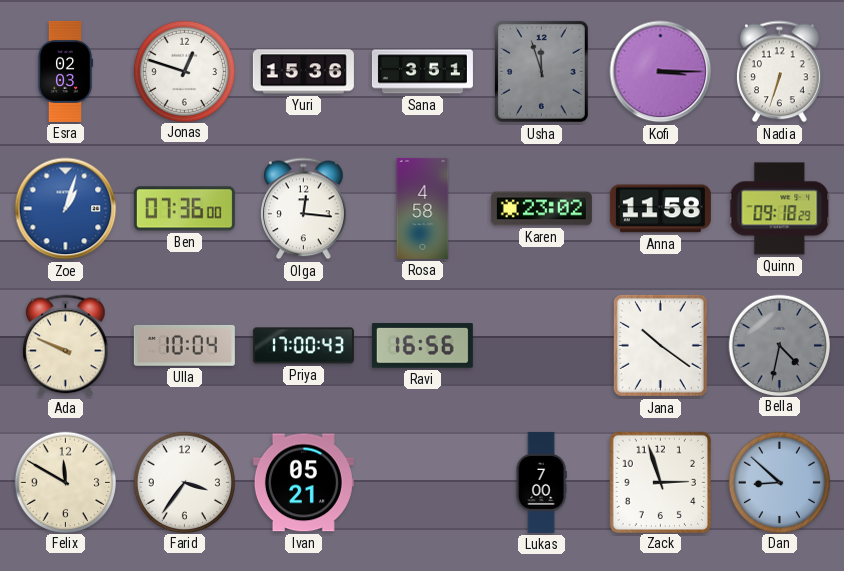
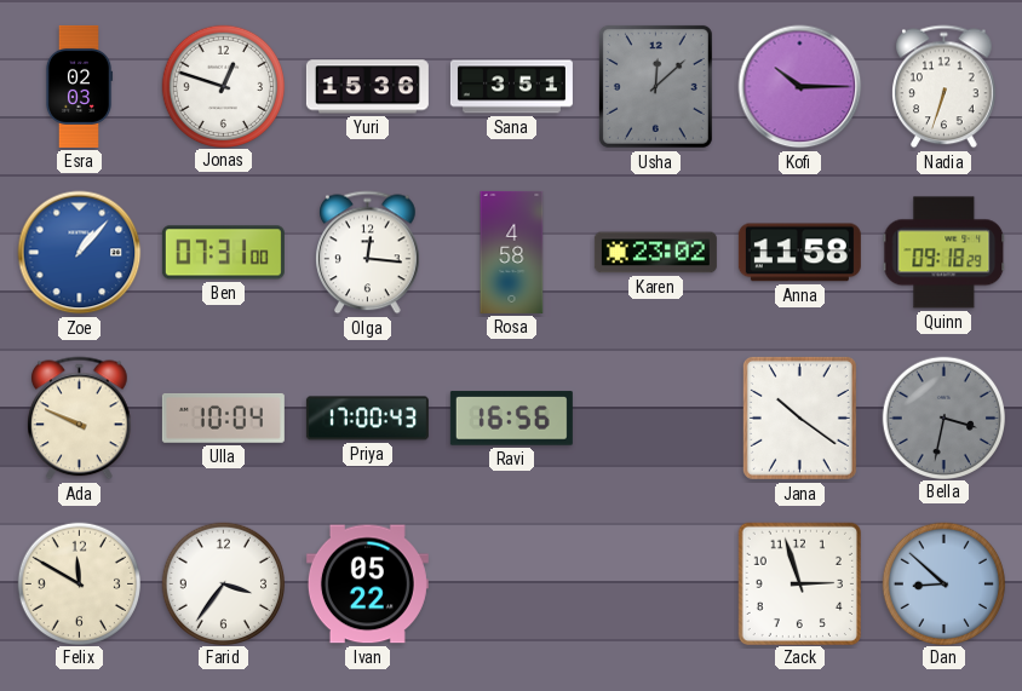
Usha: 11:57 -> 12:08 (655, 86)
Kofi: 3:15 -> 10:15 (800, 87)
Zoe: 1:03 -> 1:07 (80, 253)
Ben: 07:36 -> 07:31 (223, 253)
Bella: 4:32 -> 3:32 (943, 418)
Ivan: 05:21 -> 05:22 (367, 585)
Lukas: 7:00 -> none (541, 482)
